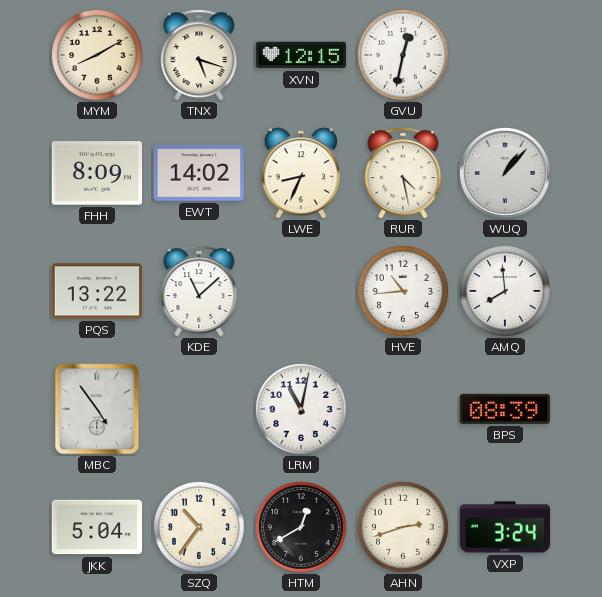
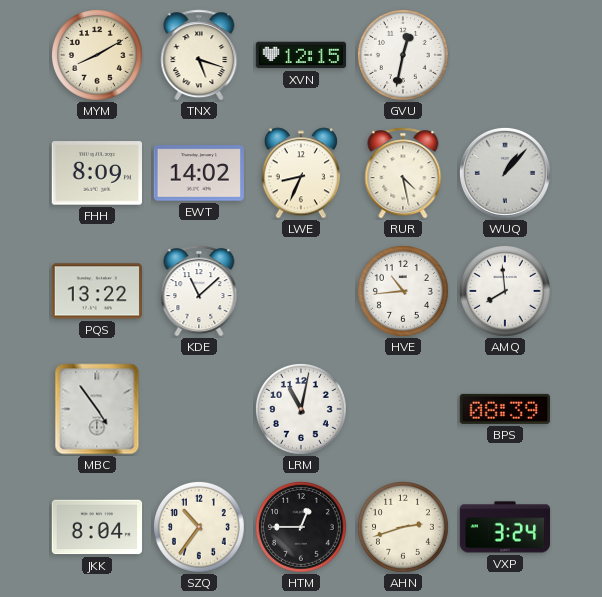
JKK: 5:04 -> 8:04 (97, 527)
HTM: 12:40 -> 12:45 (301, 527)
